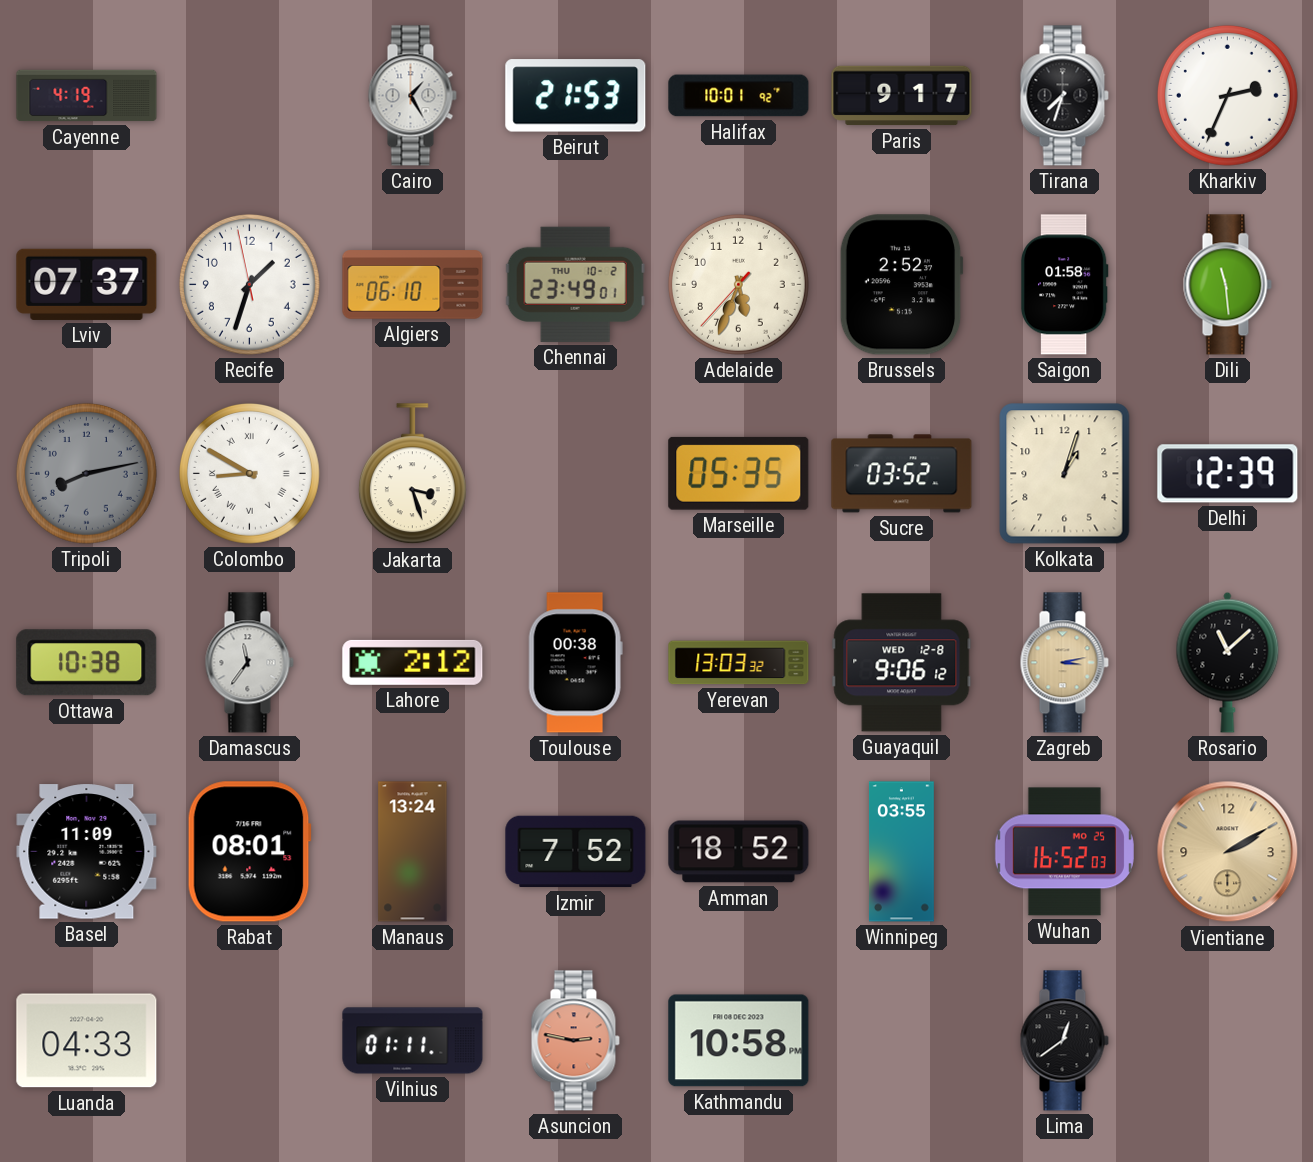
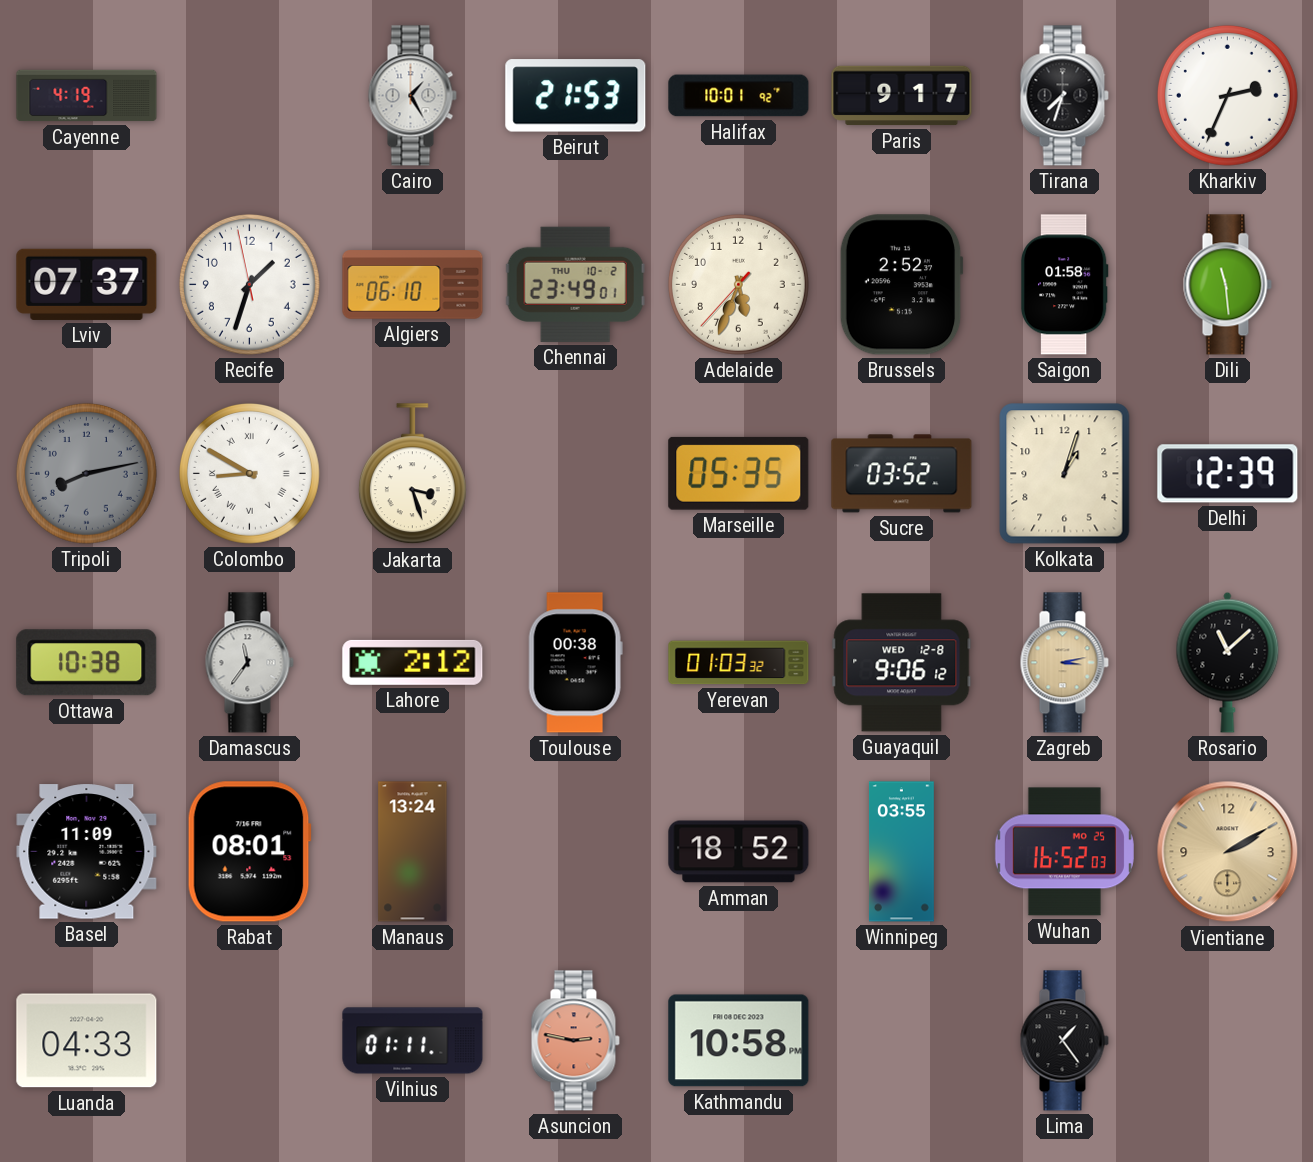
Yerevan: 13:03 -> 01:03 (739, 663)
Izmir: 7:52 -> none (576, 852)
Lima: 12:39 -> 1:24 (1064, 1041)
